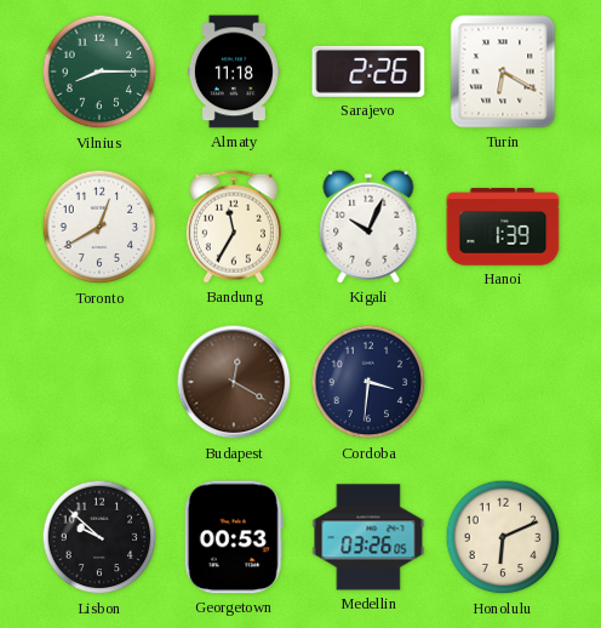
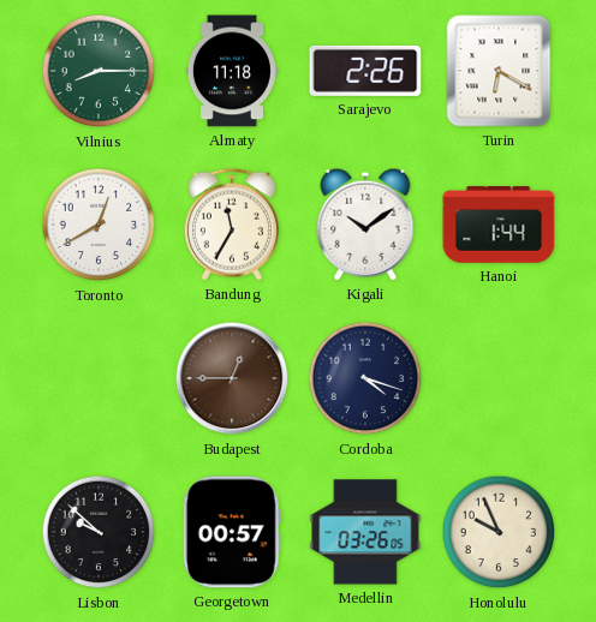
Kigali: 10:04 -> 10:09 (365, 225)
Hanoi: 1:39 -> 1:44 (499, 225)
Budapest: 12:20 -> 12:45 (232, 378)
Cordoba: 3:31 -> 4:18 (365, 378)
Georgetown: 00:53 -> 00:57 (232, 532)
Honolulu: 6:11 -> 9:56 (499, 532)
